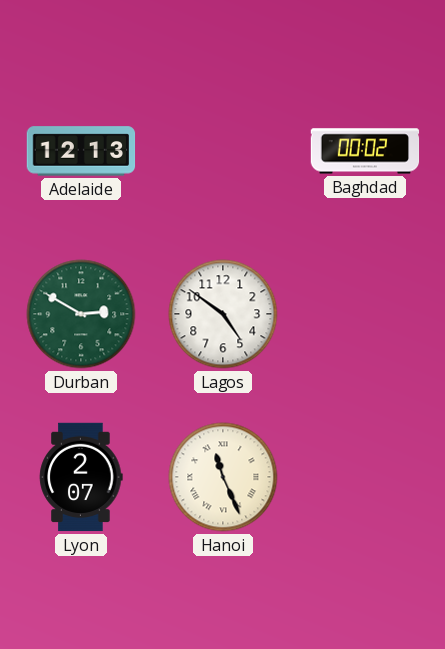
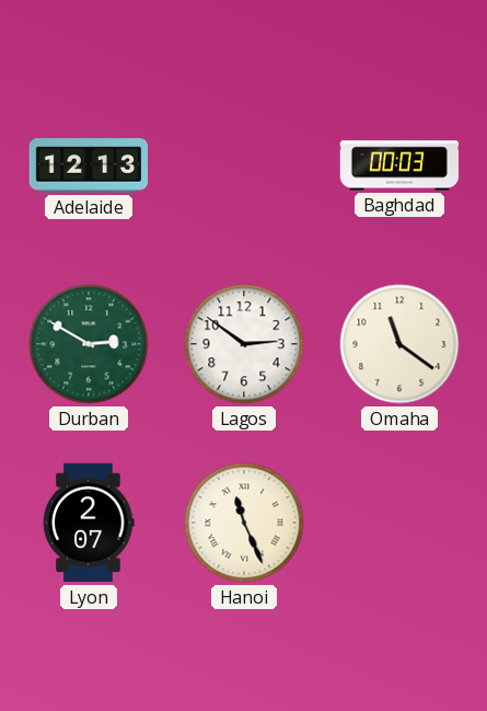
Baghdad: 00:02 -> 00:03 (399, 165)
Lagos: 4:51 -> 2:51 (244, 344)
Omaha: none -> 11:21 (399, 344)
